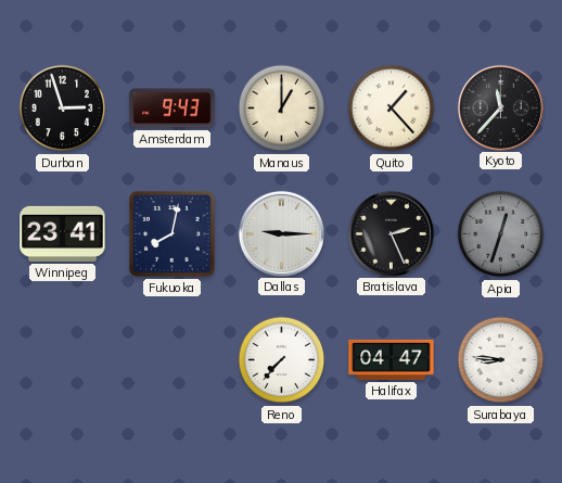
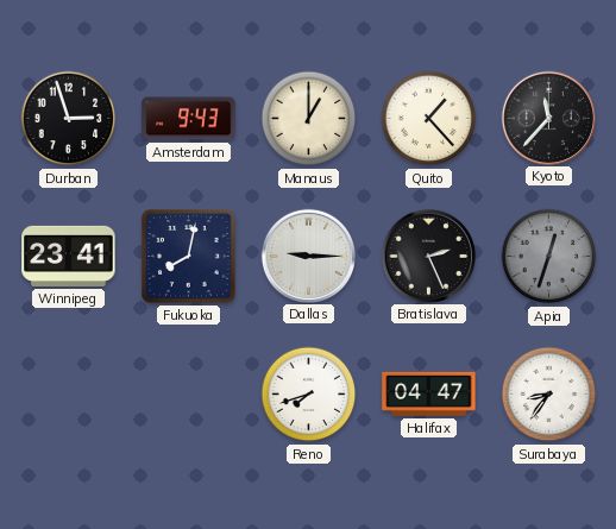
Reno: 7:37 -> 7:42 (309, 395)
Surabaya: 8:46 -> 8:36 (549, 395)
